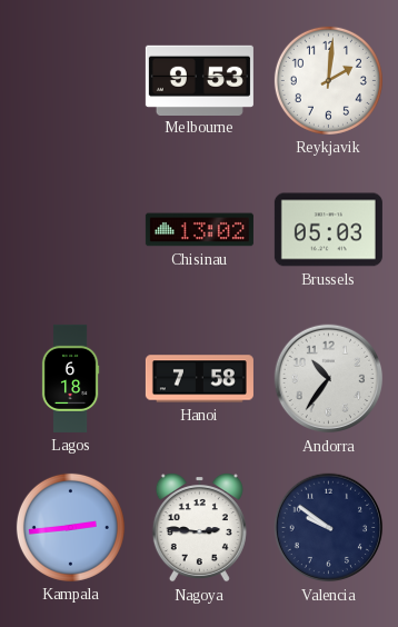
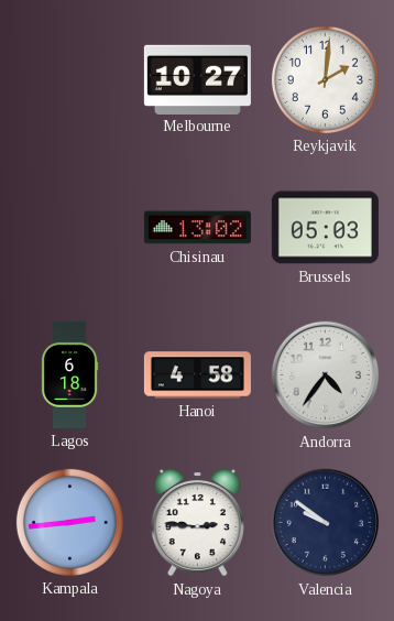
Melbourne: 9:53 -> 10:27 (197, 79)
Hanoi: 7:58 -> 4:58 (197, 375)
Andorra: 10:36 -> 4:36 (326, 375)
